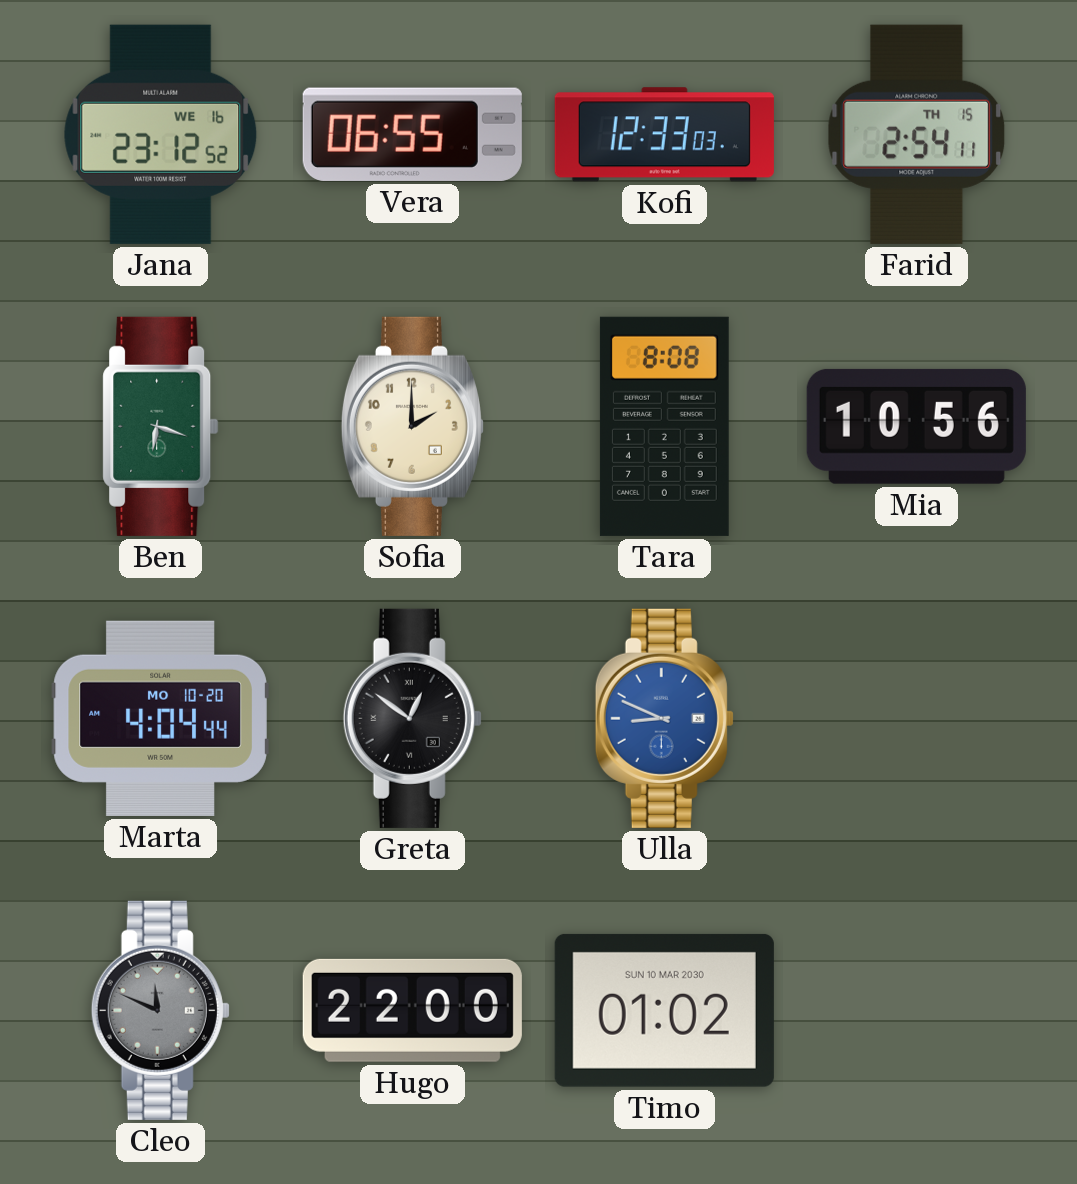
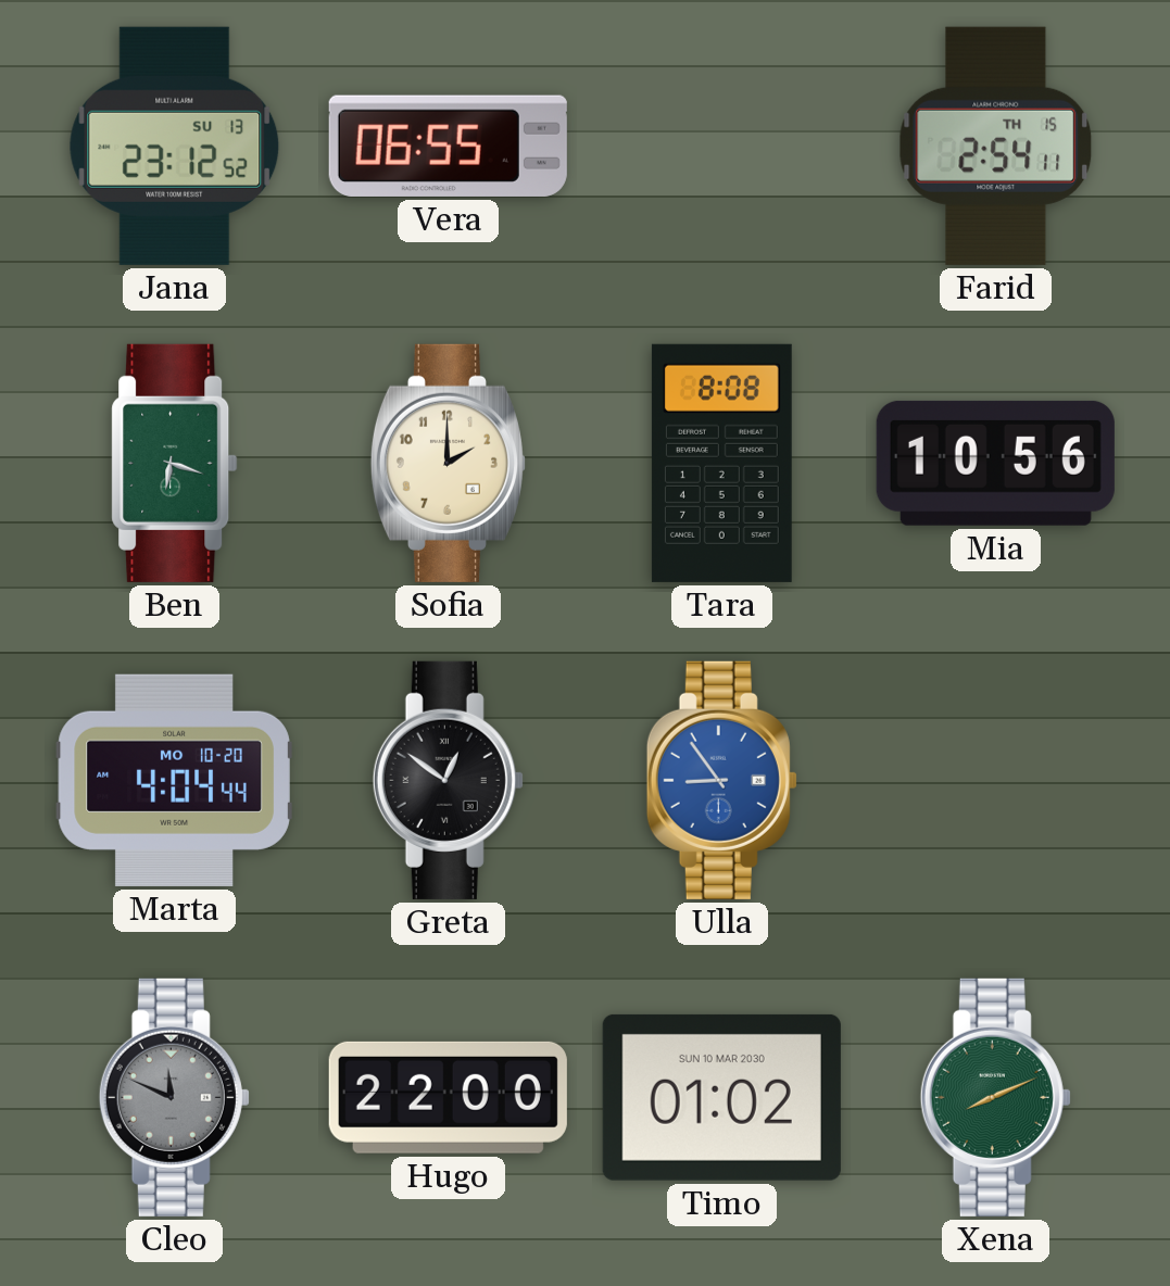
Jana date: WE 16 -> SU 13 (175, 146)
Kofi: 12:33 -> none (664, 135)
Ulla: 8:49 -> 8:54 (721, 780)
Xena: none -> 8:11 (995, 1097)
